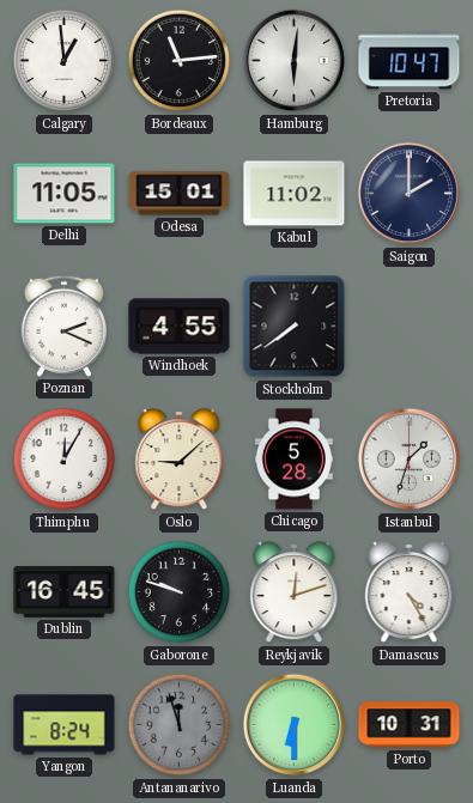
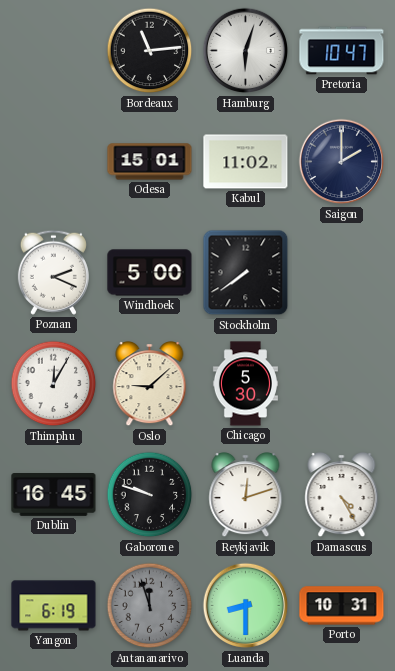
Calgary: 12:59 -> none (65, 61)
Hamburg: 6:01 -> 6:03 (246, 51)
Delhi: 11:05 -> none (65, 194)
Windhoek: 4:55 -> 5:00 (150, 273)
Chicago: 5:28 -> 5:30 (245, 384)
Istanbul: 1:33 -> none (410, 460)
Yangon: 8:24 -> 6:19 (54, 606)
Luanda: 6:30 -> 8:30 (246, 606)
